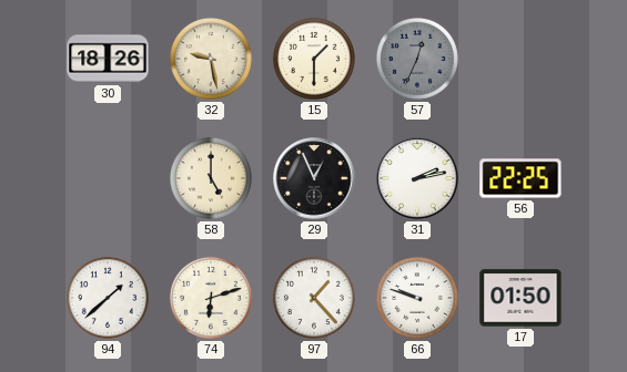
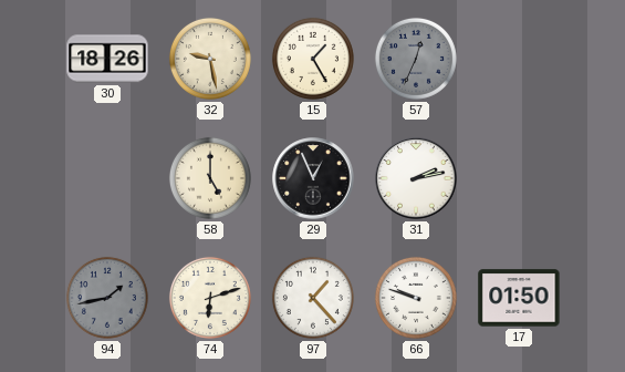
15: 1:30 -> 1:25 (313, 59)
56: 22:25 -> none (520, 178)
94: 1:38 -> 1:43 (107, 298)
94 dial: white -> grey (107, 298)
